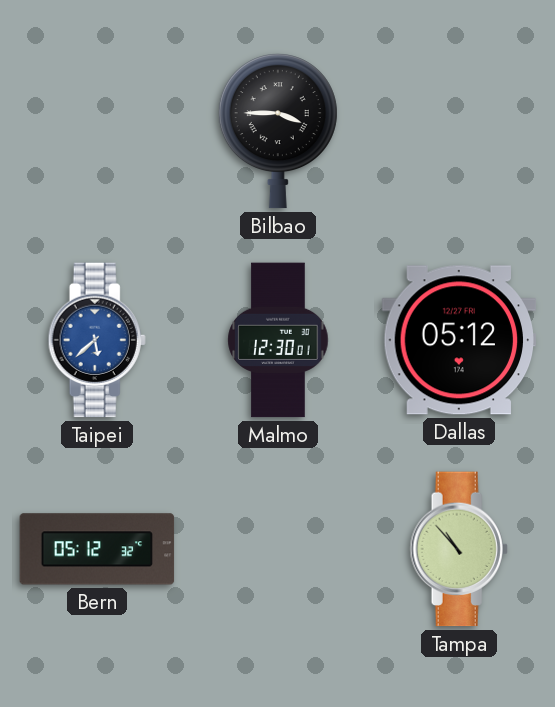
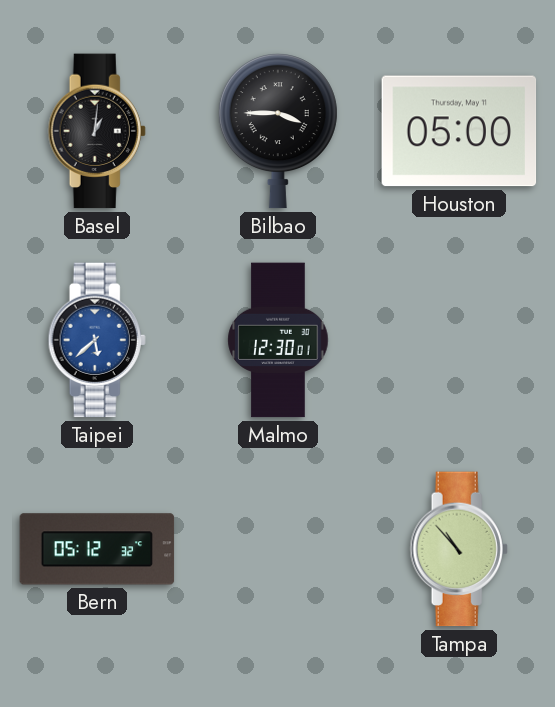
Basel: none -> 1:01 (97, 131)
Houston: none -> 05:00 (459, 131)
Dallas: 05:12 -> none (459, 340)
